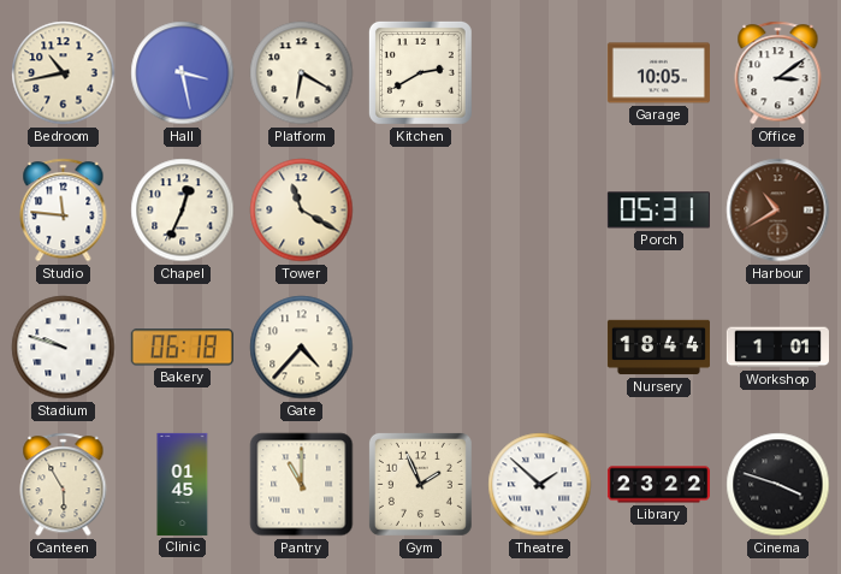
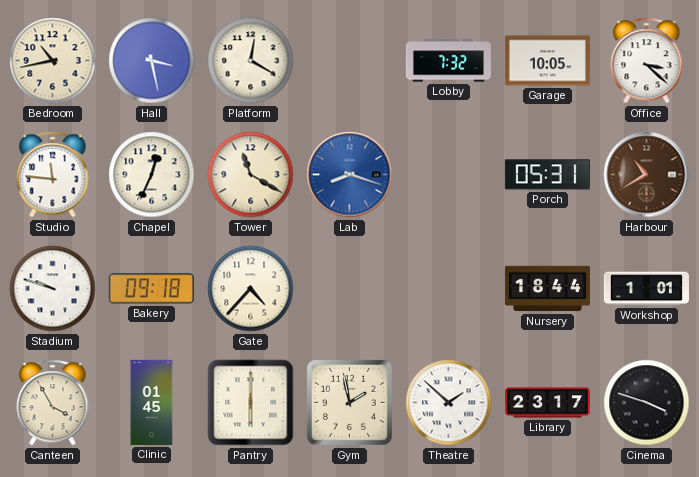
Platform: 6:20 -> 12:20 (251, 61)
Kitchen: 2:40 -> none (420, 72)
Lobby: none -> 7:32 (448, 61)
Office: 3:09 -> 3:22 (647, 61)
Lab: none -> 8:18 (350, 175)
Bakery: 06:18 -> 09:18 (151, 289)
Canteen: 5:55 -> 3:55 (53, 403)
Pantry: 11:00 -> 6:00 (251, 403)
Gym: 1:56 -> 1:58 (349, 402)
Library: 23:22 -> 23:17 (547, 403)
